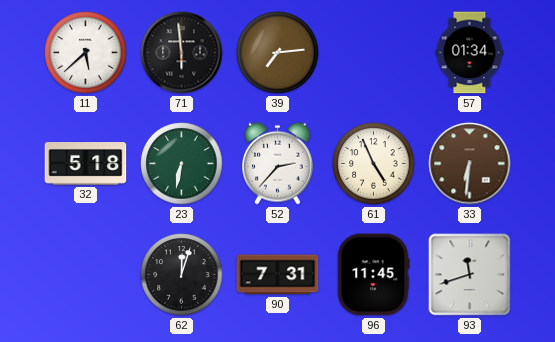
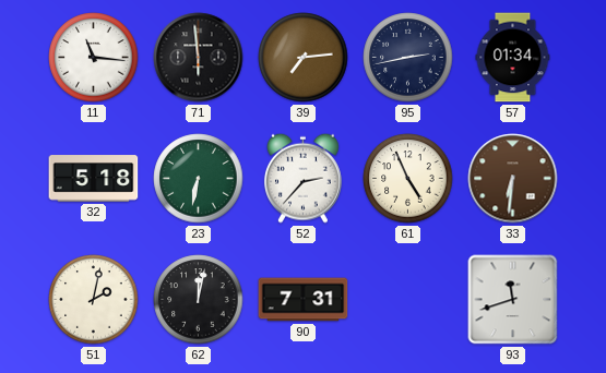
11: 5:38 -> 11:16 (94, 58)
95: none -> 2:43 (408, 58)
51: none -> 2:02 (94, 300)
62: 12:03 -> 12:02 (199, 300)
96: 11:45 -> none (374, 275)
